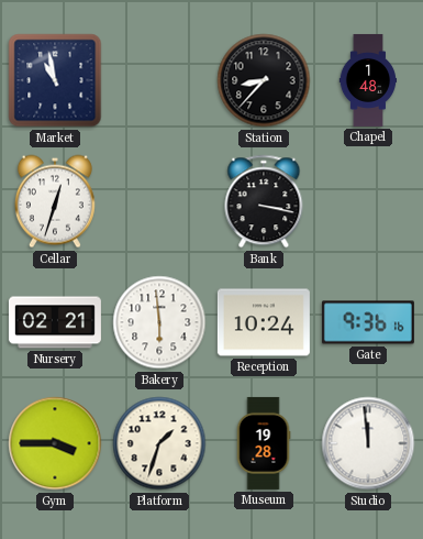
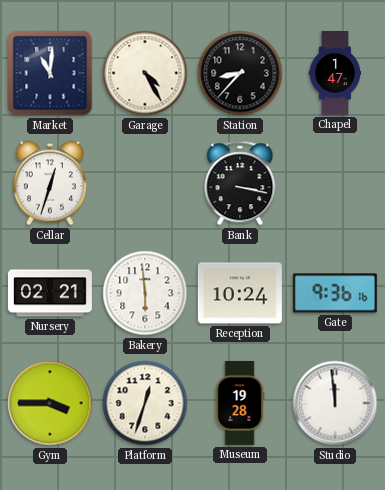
Market: 10:58 -> 11:01 (50, 73)
Garage: none -> 4:25 (145, 73)
Chapel: 1:48 -> 1:47 (335, 73)
Platform: 1:33 -> 12:33 (145, 403)
